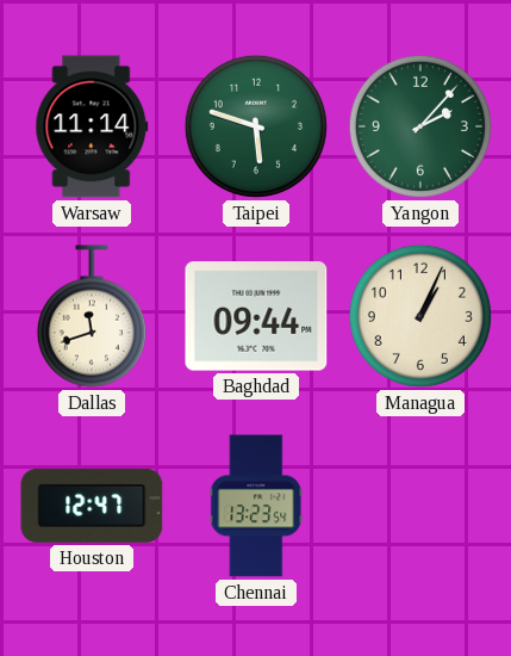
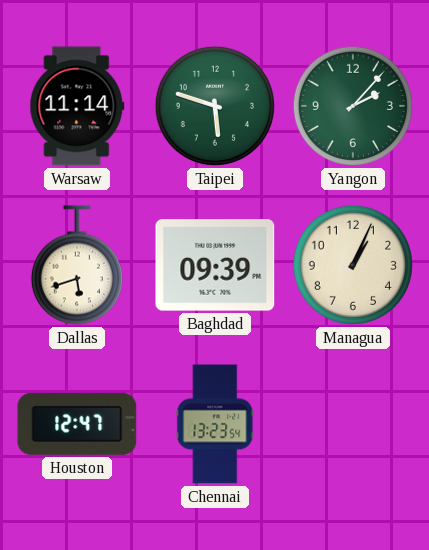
Dallas: 11:42 -> 5:42 (77, 265)
Baghdad: 09:44 -> 09:39 (215, 265)
